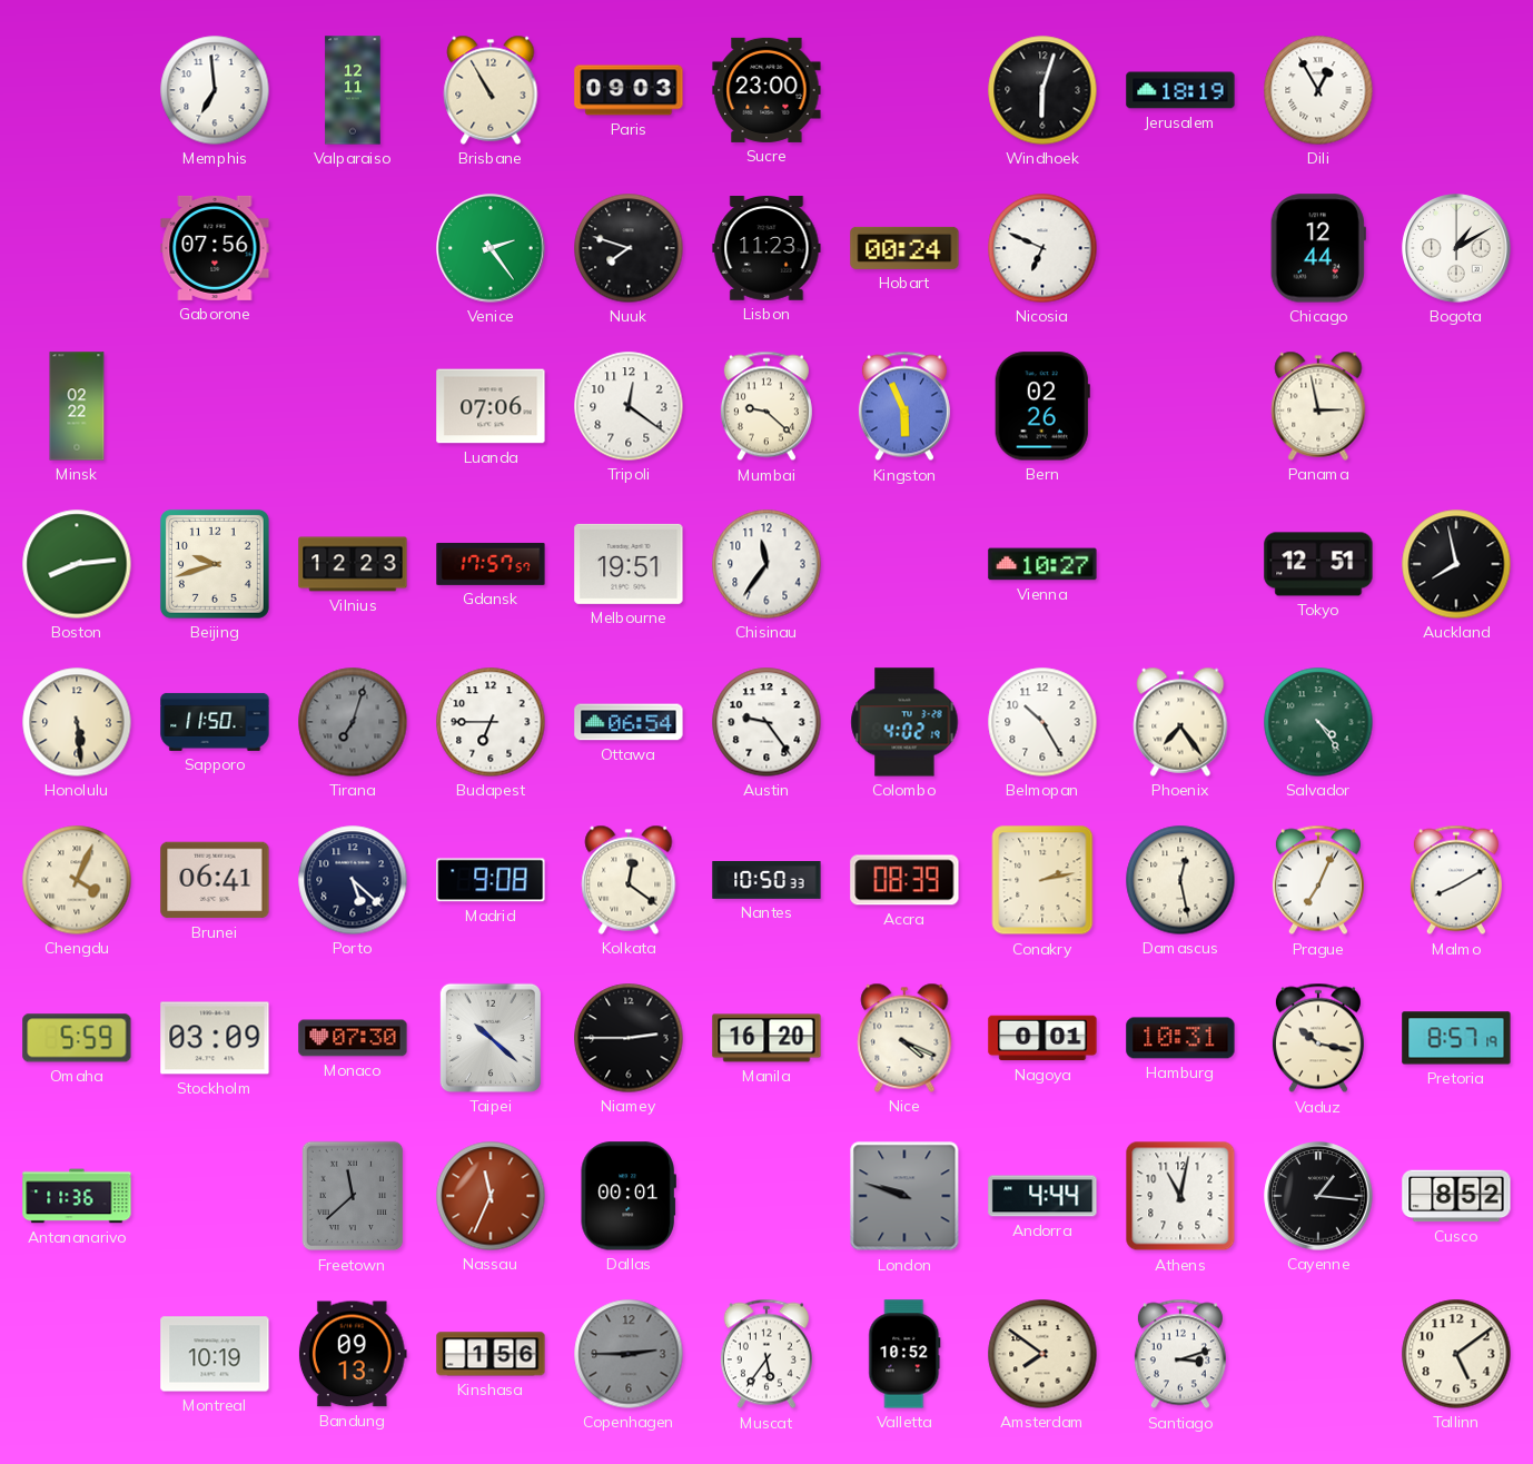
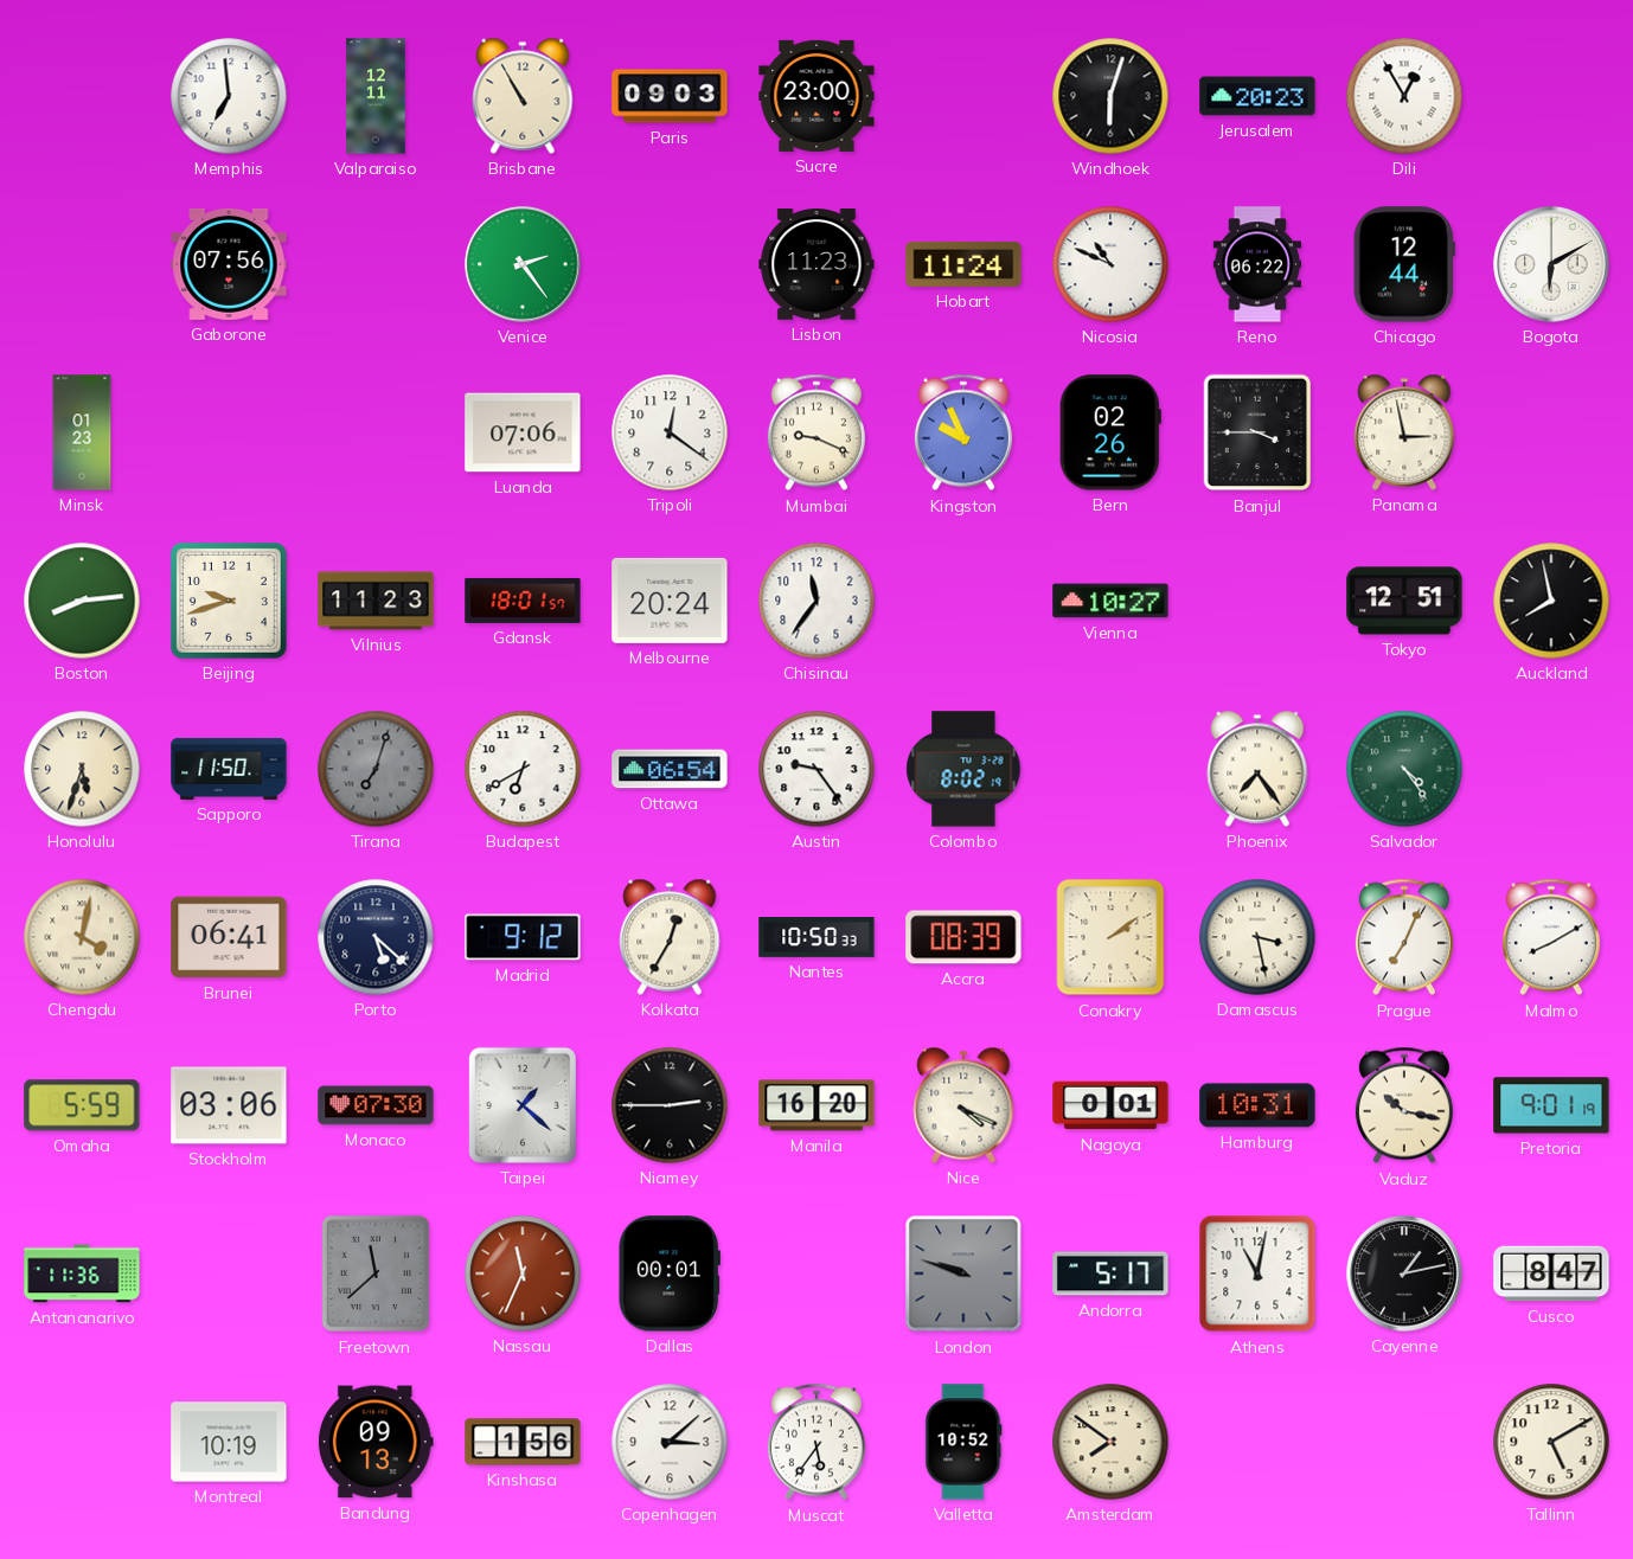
Jerusalem: 18:19 -> 20:23 (1257, 96)
Nuuk: 7:48 -> none (629, 248)
Hobart: 00:24 -> 11:24 (963, 264)
Nicosia: 6:49 -> 10:49 (1110, 264)
Reno: none -> 06:22 (1257, 264)
Bogota: 1:10 -> 6:10 (1551, 264)
Minsk: 02:22 -> 01:23 (82, 432)
Mumbai: 9:22 -> 9:19 (816, 432)
Kingston: 5:56 -> 9:56 (963, 432)
Banjul: none -> 3:45 (1257, 432)
Vilnius: 12:23 -> 11:23 (376, 601)
Gdansk: 17:57 -> 18:01 (523, 601)
Melbourne: 19:51 -> 20:24 (670, 601)
Honolulu: 5:29 -> 5:33 (82, 769)
Budapest: 6:45 -> 6:40 (523, 769)
Colombo: 4:02 -> 8:02 (963, 769)
Belmopan: 10:25 -> none (1042, 722)
Chengdu: 4:04 -> 4:02 (82, 937)
Madrid: 9:08 -> 9:12 (523, 937)
Kolkata: 12:21 -> 12:35 (670, 937)
Conakry: 2:13 -> 2:09 (1110, 937)
Damascus: 12:28 -> 3:28 (1257, 937)
Stockholm: 03:09 -> 03:06 (229, 1105)
Taipei: 10:22 -> 1:22 (523, 1105)
Pretoria: 8:57 -> 9:01 (1551, 1105)
Andorra: 4:44 -> 5:17 (1110, 1273)
Cayenne: 1:16 -> 1:13 (1404, 1273)
Cusco: 8:52 -> 8:47 (1551, 1273)
Copenhagen: 2:45 -> 3:08 (670, 1442)
Copenhagen dial: grey -> white (670, 1442)
Santiago: 3:12 -> none (1180, 1354)
Tallinn: 5:09 -> 5:10 (1551, 1442)
